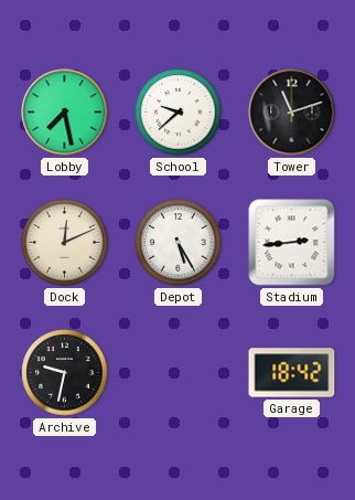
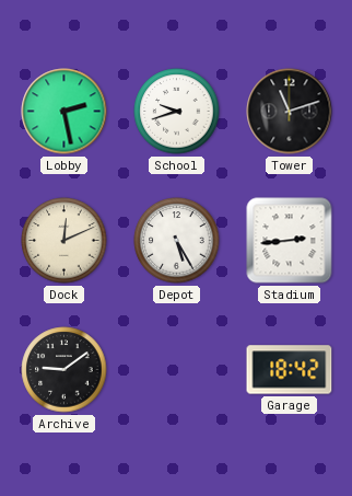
Lobby: 7:28 -> 2:28 (64, 112)
School: 9:38 -> 9:42 (177, 112)
Archive: 9:32 -> 9:09 (64, 370)
